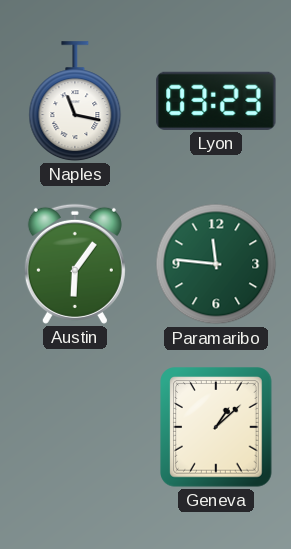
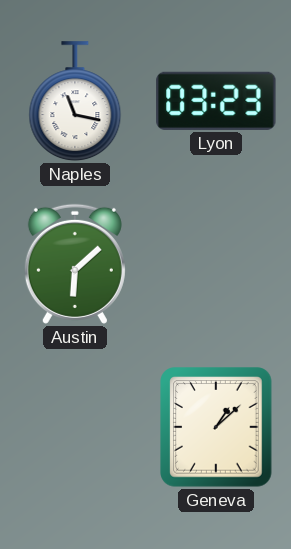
Austin: 6:06 -> 6:08 (75, 264)
Paramaribo: 11:46 -> none (216, 264)
